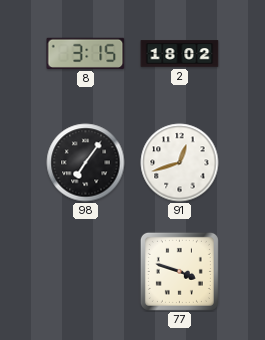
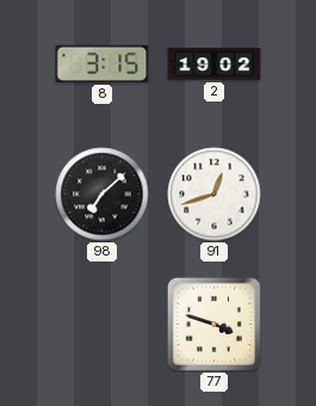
2: 18:02 -> 19:02 (215, 64)
98: 7:06 -> 7:08 (103, 195)
